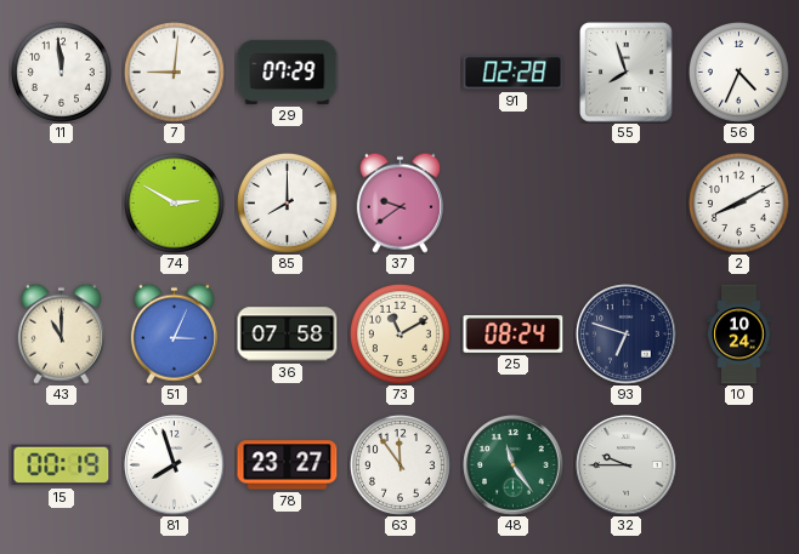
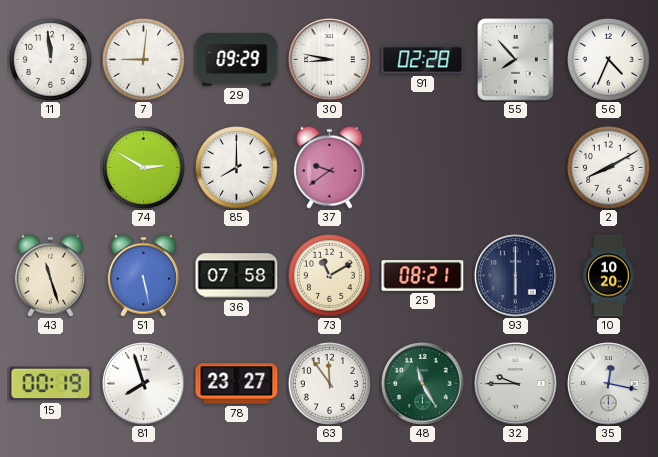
29: 07:29 -> 09:29 (237, 59)
30: none -> 8:47 (330, 60)
55: 7:57 -> 7:53 (516, 60)
43: 11:00 -> 11:27 (50, 275)
51: 3:04 -> 5:28 (143, 275)
25: 08:24 -> 08:21 (423, 276)
93: 6:48 -> 6:00 (516, 276)
10: 10:24 -> 10:20 (609, 276)
48: 11:24 -> 11:25 (423, 384)
35: none -> 12:17 (609, 384)
